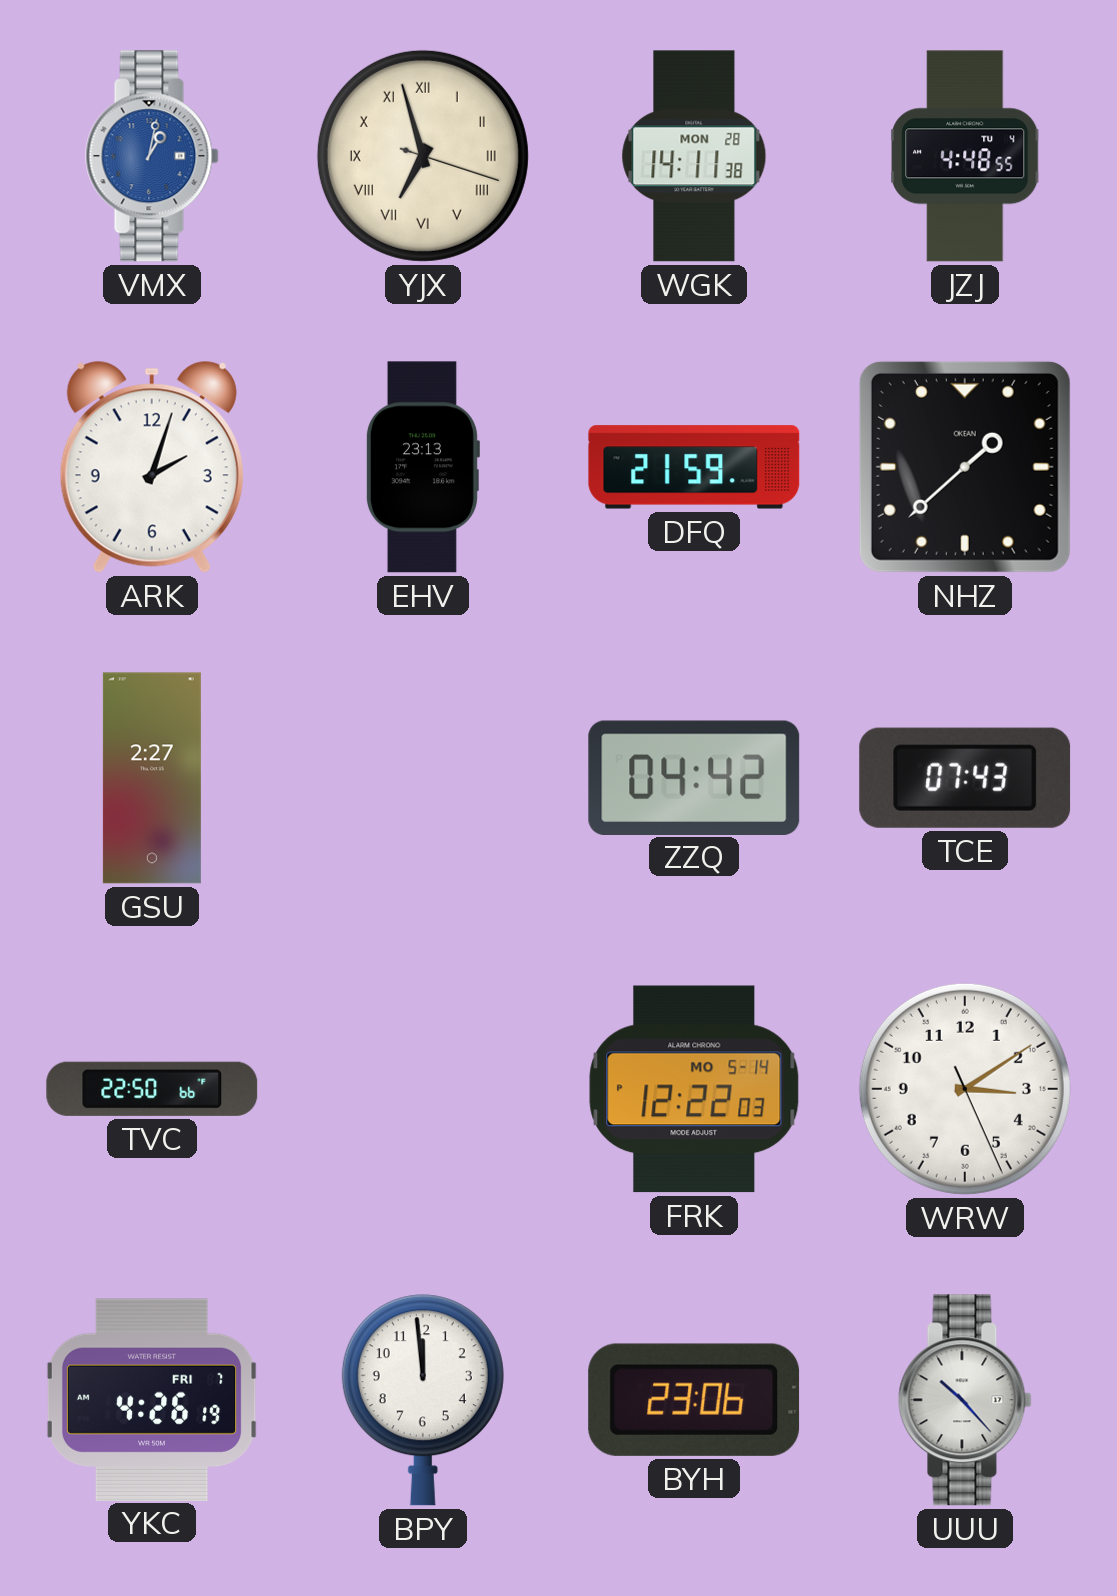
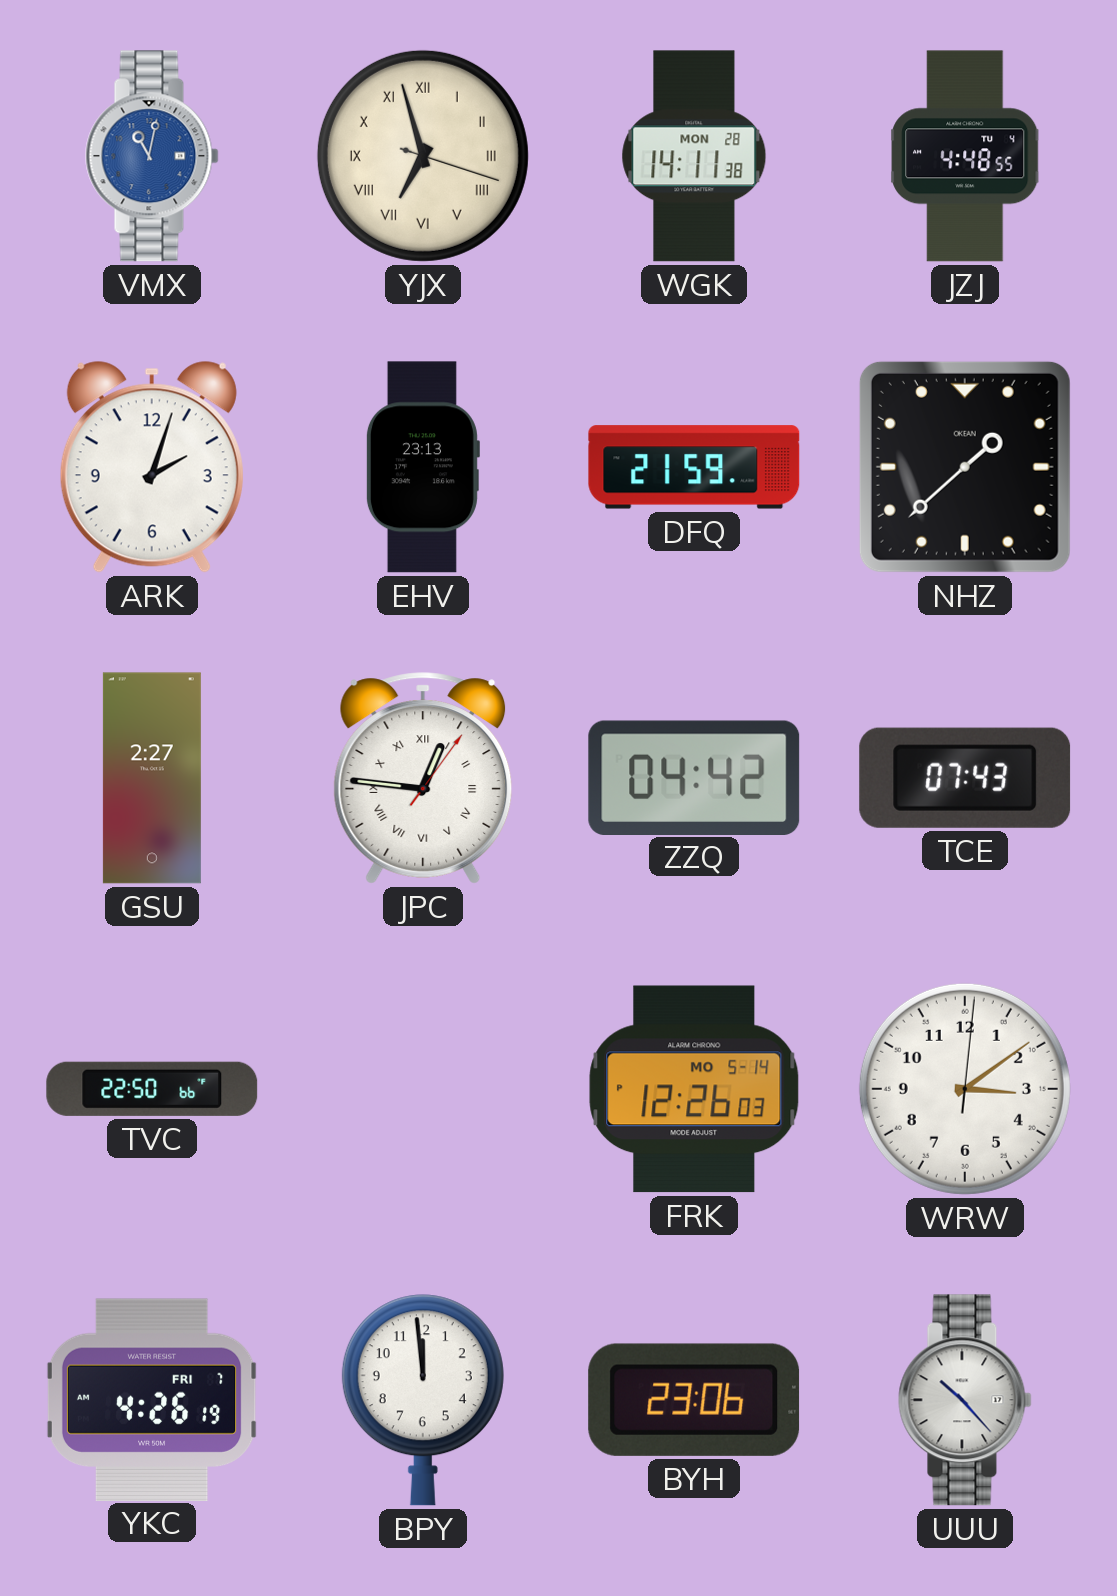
VMX: 1:02 -> 11:02 (152, 156)
JPC: none -> 12:46 (423, 778)
FRK: 12:22 -> 12:26 (694, 1089)
WRW: 3:09:26 -> 3:09:01 (965, 1089)
